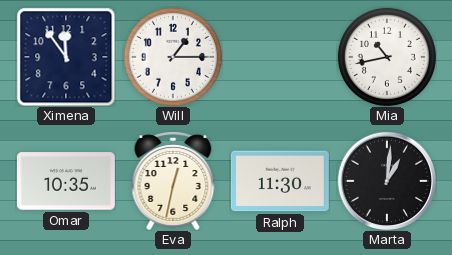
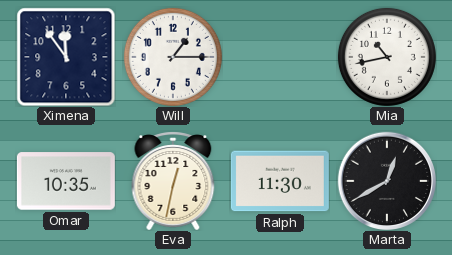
Marta: 1:01 -> 12:40 (386, 180)
